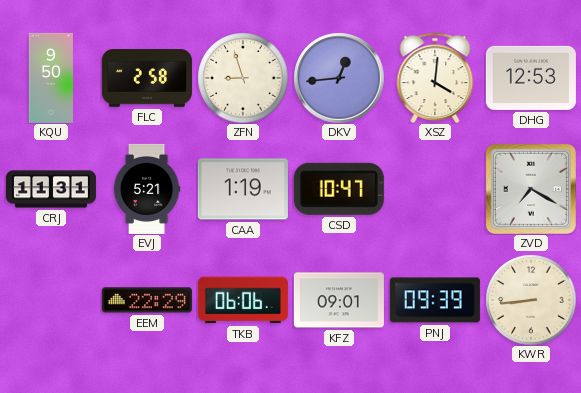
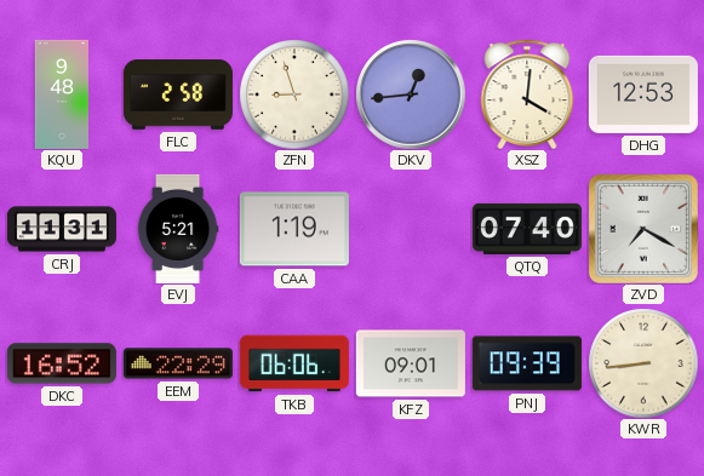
KQU: 9:50 -> 9:48 (61, 94)
CSD: 10:47 -> none (339, 189)
QTQ: none -> 07:40 (527, 229)
DKC: none -> 16:52 (62, 363)
